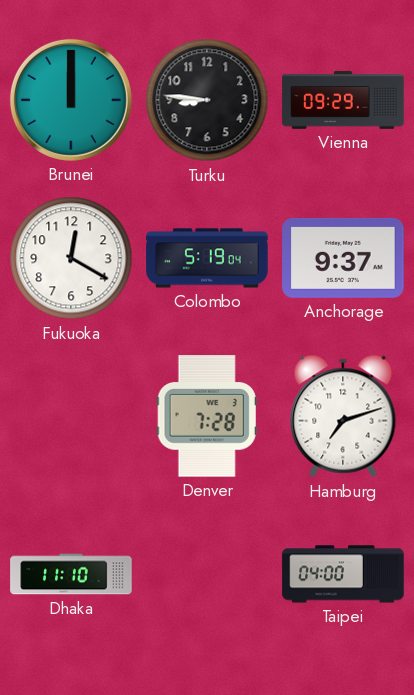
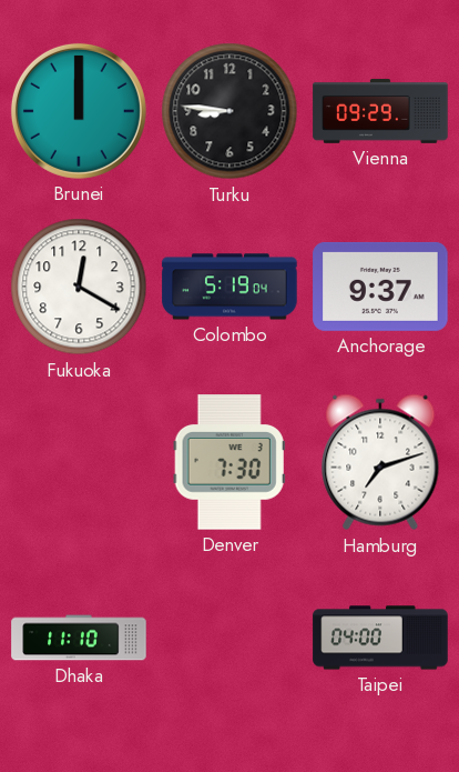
Denver: 7:28 -> 7:30 (229, 462)
